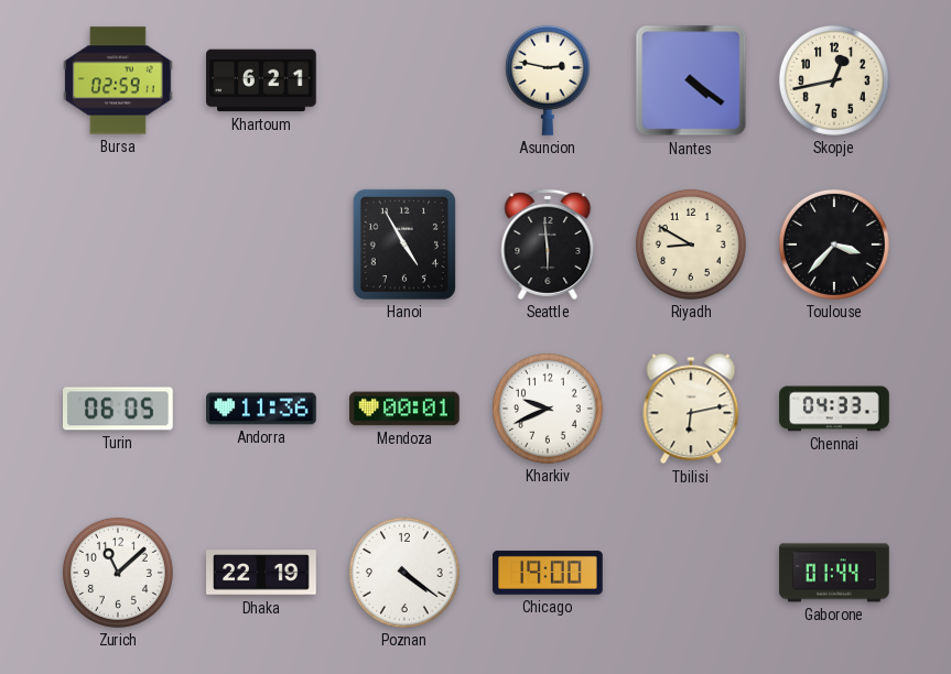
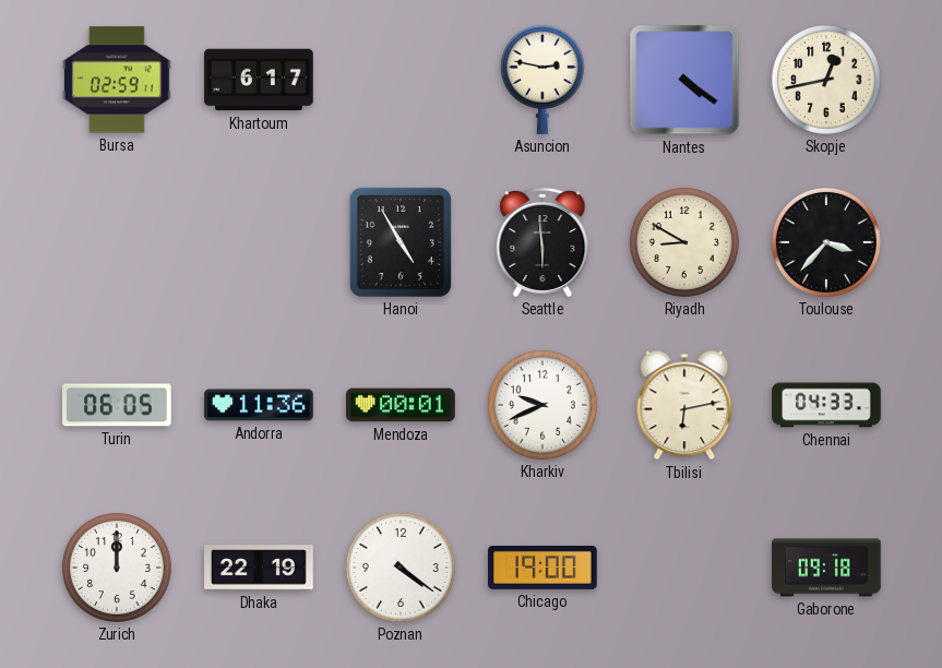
Khartoum: 6:21 -> 6:17 (259, 80)
Zurich: 11:08 -> 12:00 (117, 568)
Gaborone: 01:44 -> 09:18 (826, 568)
